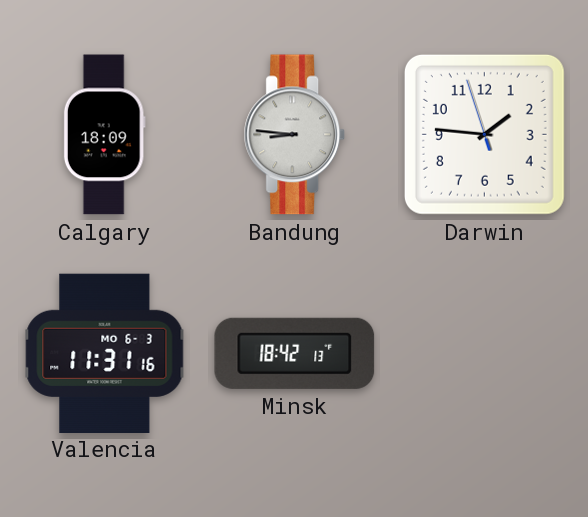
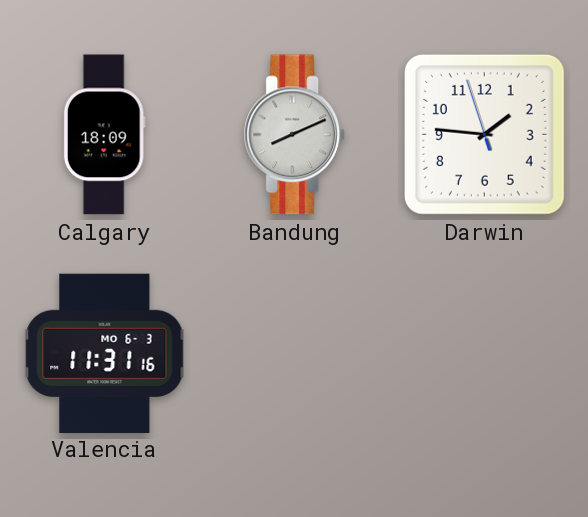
Bandung: 8:46 -> 8:11 (295, 135)
Minsk: 18:42 -> none (295, 353)
